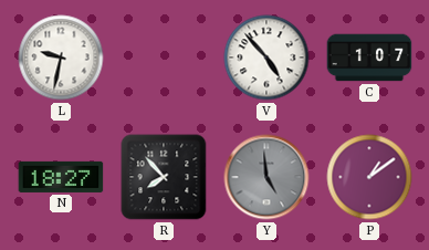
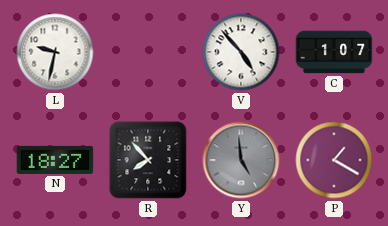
P: 1:09 -> 1:20 (334, 160)
